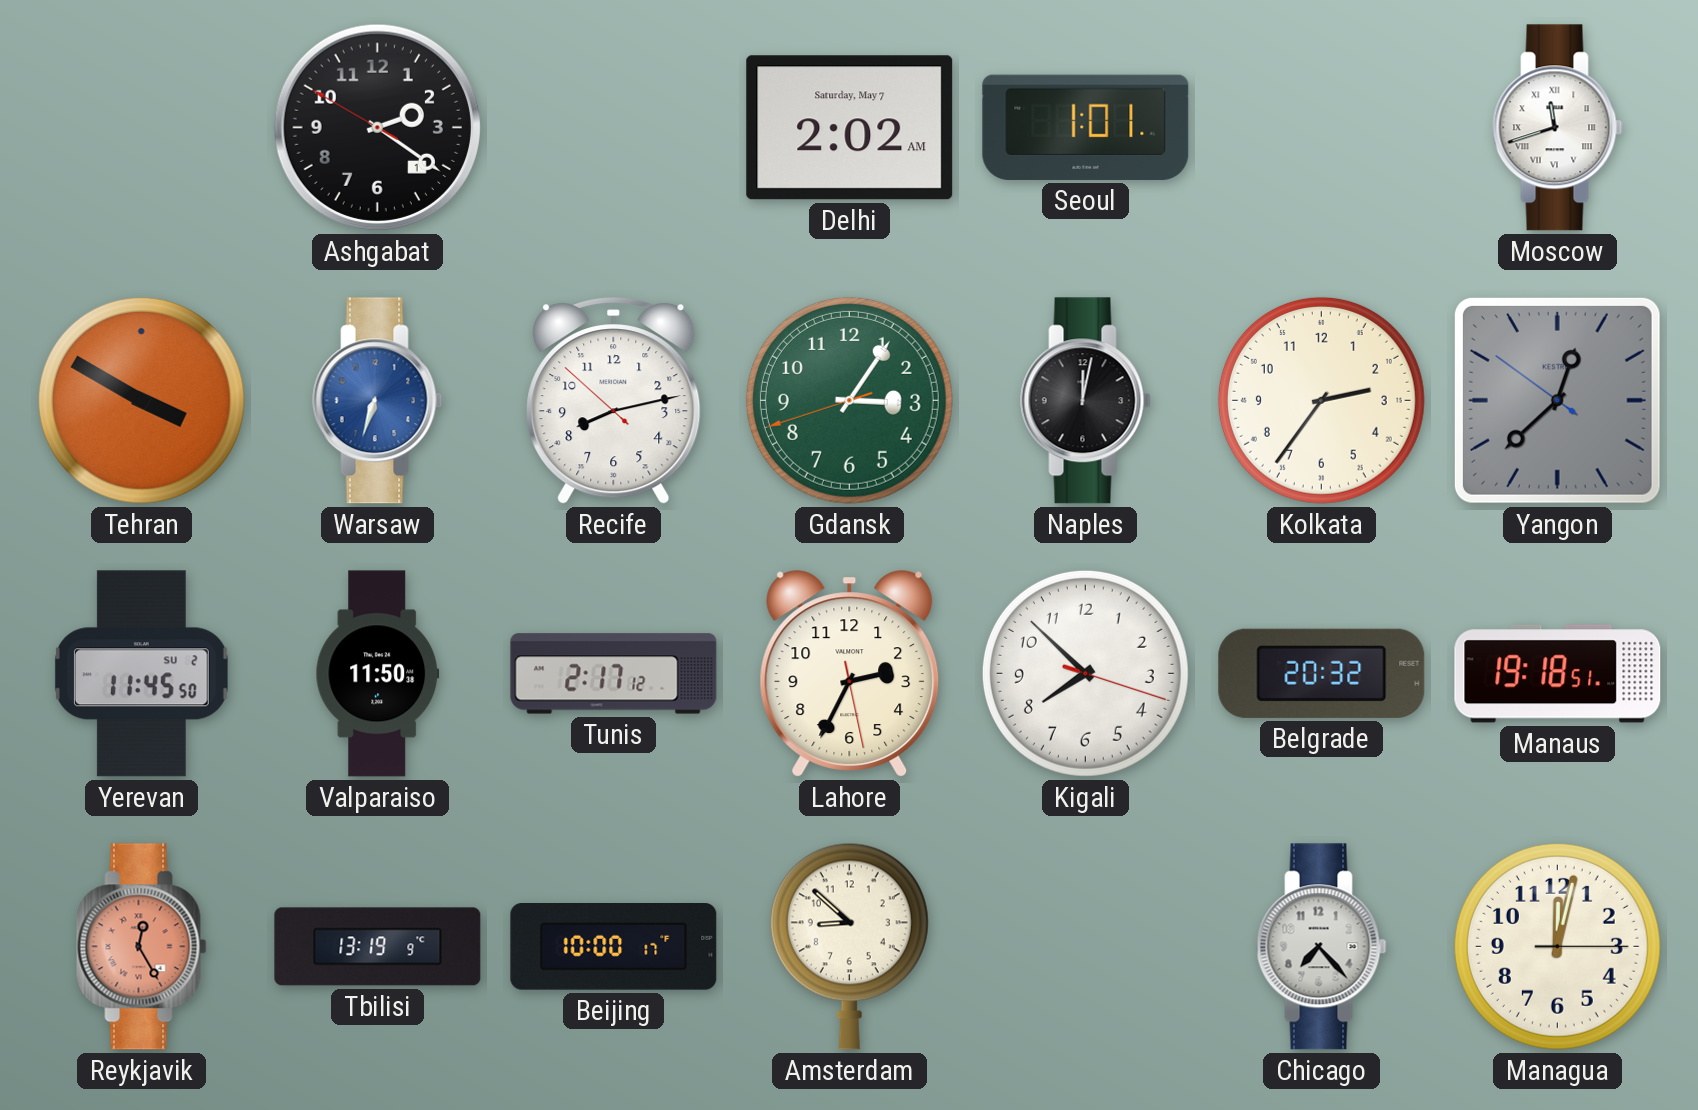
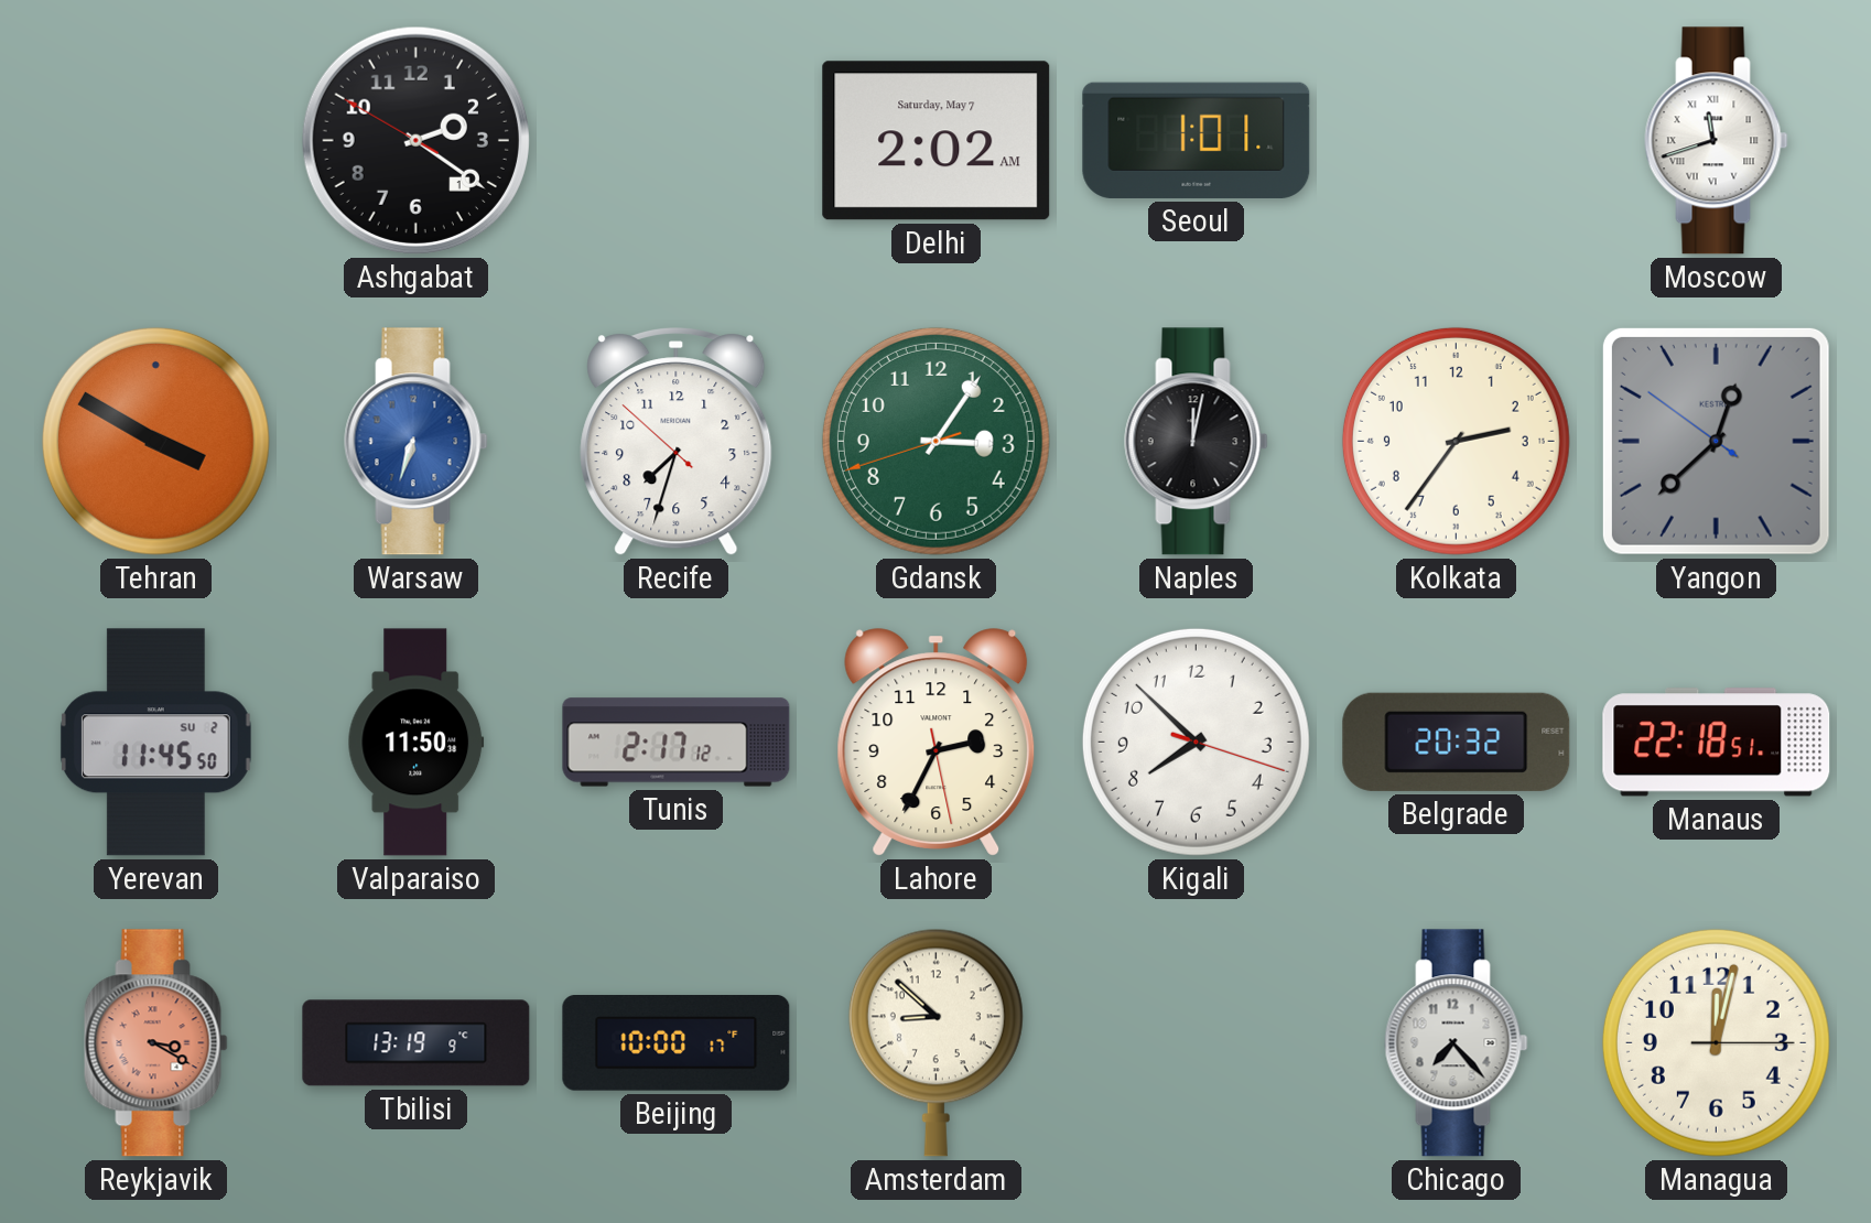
Recife: 8:12 -> 7:32 (677, 442)
Manaus: 19:18 -> 22:18 (1717, 743)
Reykjavik: 12:25 -> 3:20 (156, 1043)
